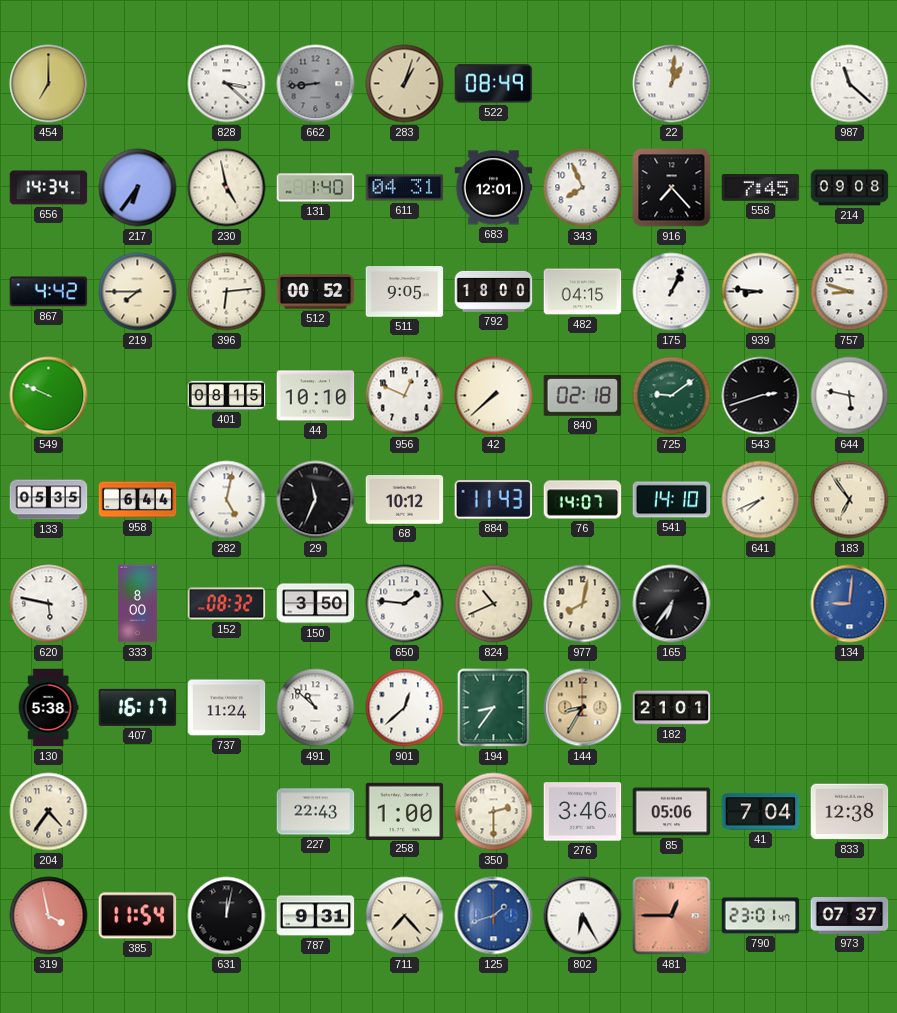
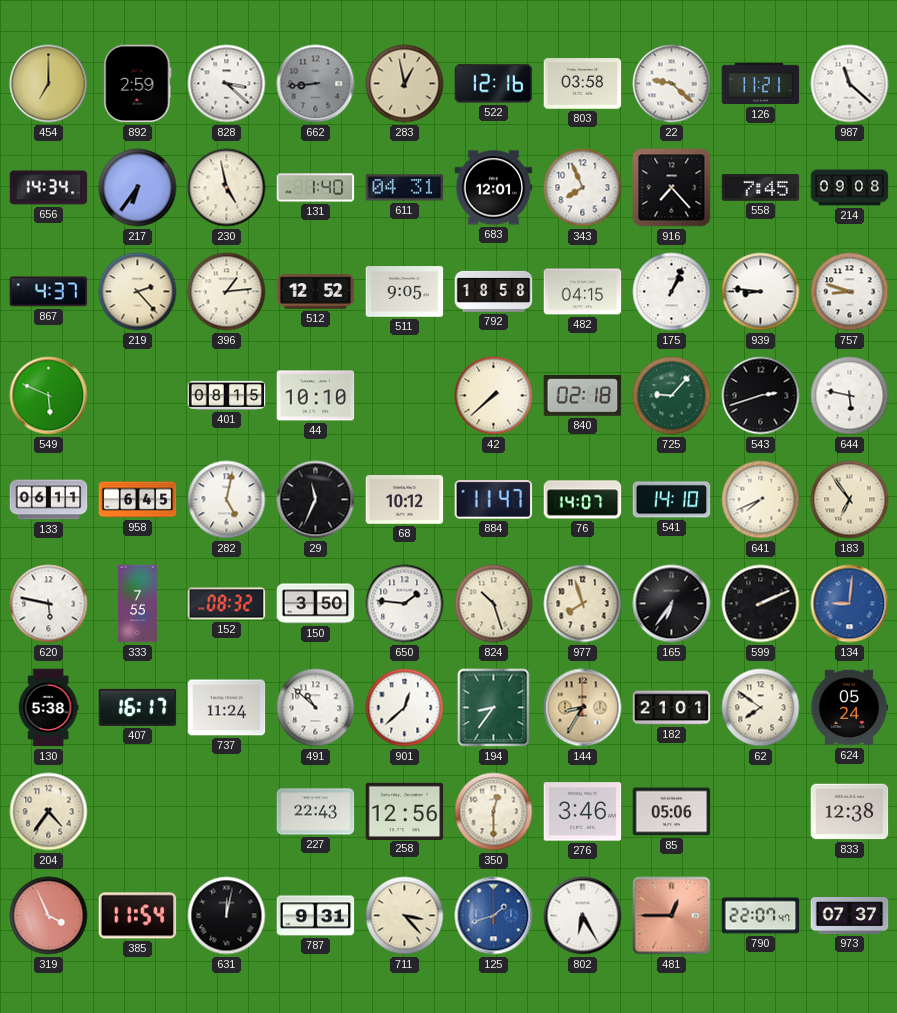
892: none -> 2:59 (138, 84)
283: 1:03 -> 12:58 (405, 84)
522: 08:49 -> 12:16 (494, 84)
803: none -> 03:58 (583, 84)
22: 1:01 -> 9:22 (672, 84)
126: none -> 11:21 (761, 84)
867: 4:42 -> 4:37 (49, 292)
219: 7:45 -> 2:23 (138, 292)
396: 6:14 -> 1:14 (227, 292)
512: 00:52 -> 12:52 (316, 292)
792: 18:00 -> 18:58 (494, 291)
549: 9:49 -> 5:49 (49, 396)
956: 12:49 -> none (405, 396)
725: 9:09 -> 9:07 (672, 396)
133: 05:35 -> 06:11 (49, 500)
958: 6:44 -> 6:45 (138, 500)
884: 11:43 -> 11:47 (494, 500)
333: 8:00 -> 7:55 (138, 604)
824: 10:41 -> 10:27 (494, 604)
977: 8:02 -> 7:57 (583, 604)
599: none -> 2:11 (761, 604)
62: none -> 7:51 (761, 708)
624: none -> 05:24 (849, 708)
258: 1:00 -> 12:56 (405, 811)
350: 2:30 -> 12:30 (494, 812)
41: 7:04 -> none (761, 812)
319: 3:58 -> 3:56 (49, 916)
711: 7:23 -> 3:23 (405, 916)
790: 23:01 -> 22:07 (761, 916)
